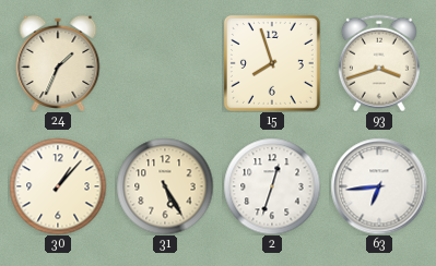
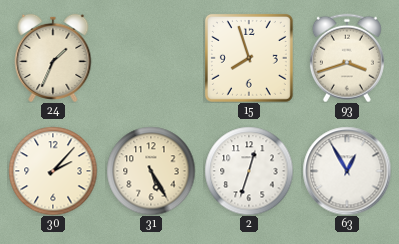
30: 1:07 -> 2:07 (53, 171)
63: 6:44 -> 12:55 (347, 171)
